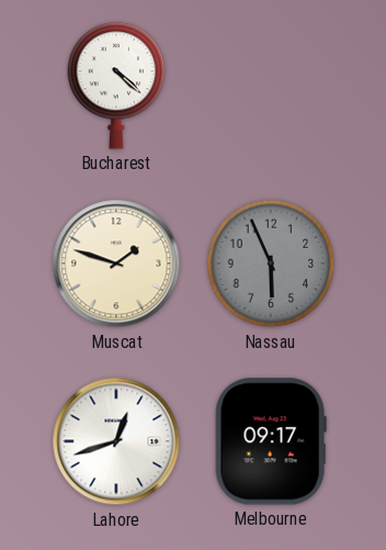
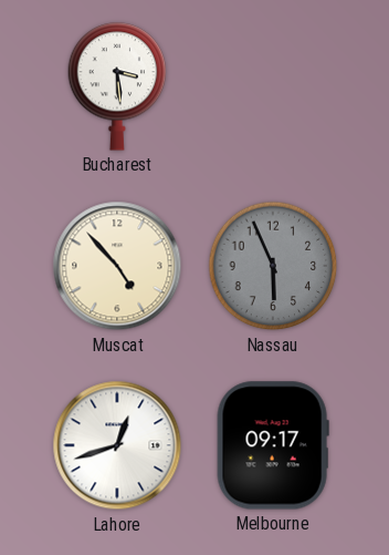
Bucharest: 4:22 -> 3:29 (117, 86)
Muscat: 1:48 -> 4:53 (117, 266)
